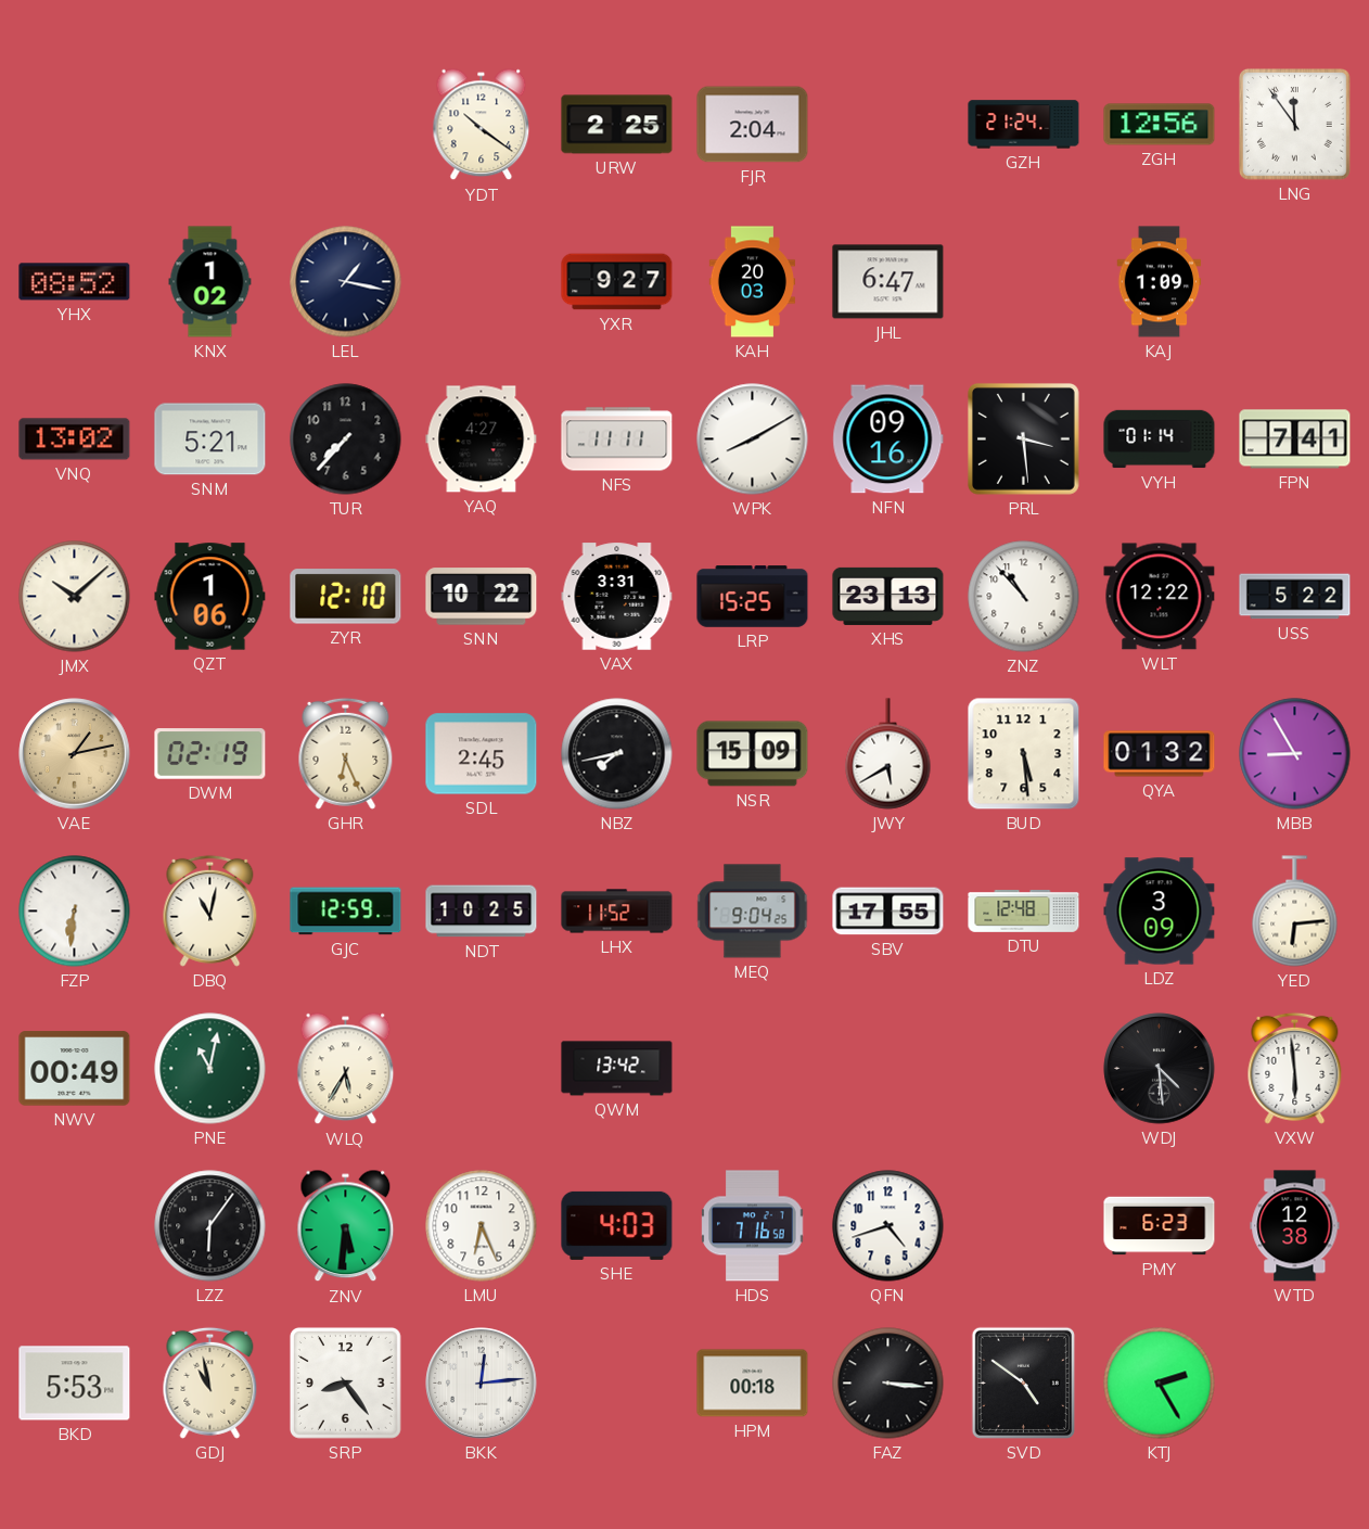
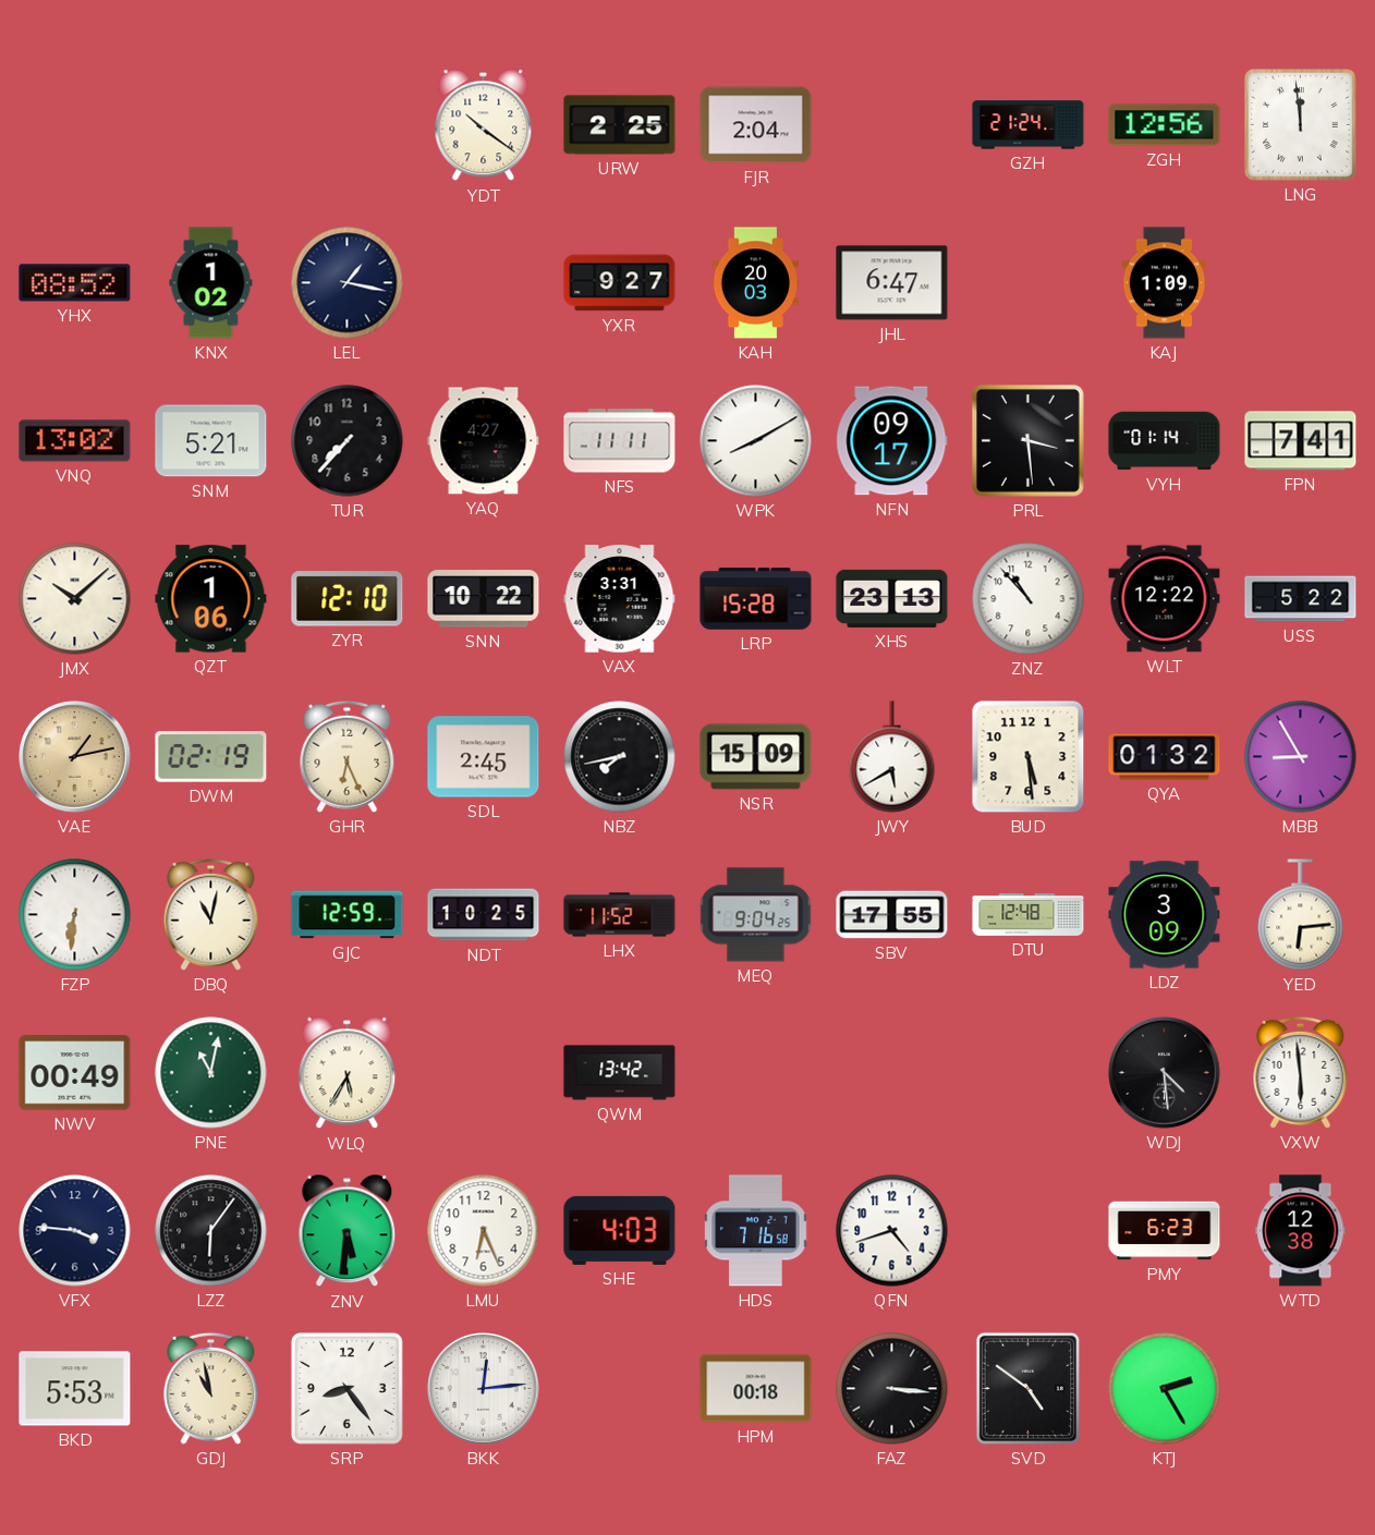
LNG: 11:54 -> 11:59 (1300, 124)
NFN: 09:16 -> 09:17 (892, 441)
LRP: 15:25 -> 15:28 (756, 599)
VFX: none -> 3:46 (75, 1231)
